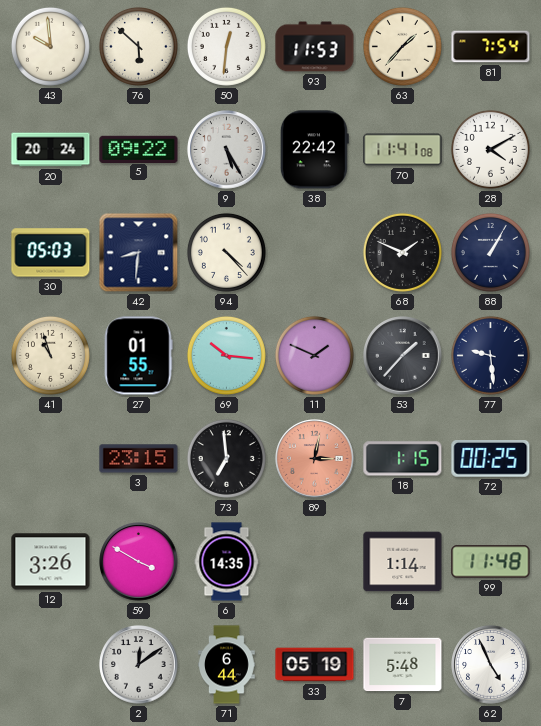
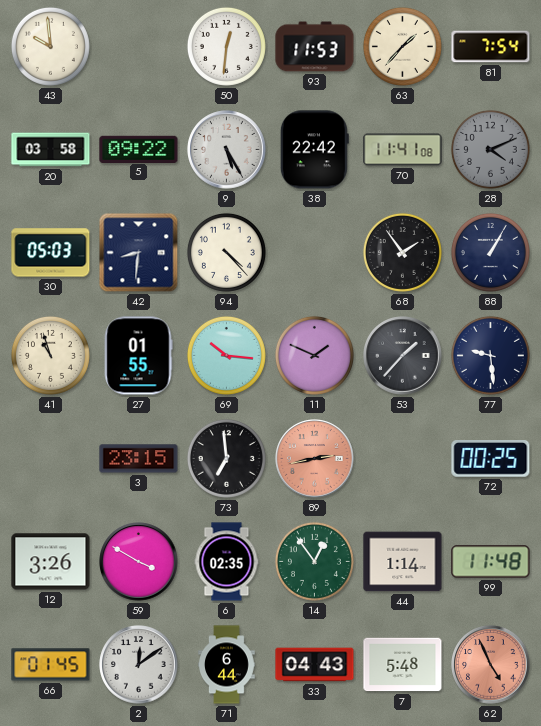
76: 5:52 -> none (138, 46)
20: 20:24 -> 03:58 (51, 150)
28: 4:10 -> 4:11 (490, 149)
28 dial: white -> grey (490, 149)
68: 1:49 -> 1:54 (402, 252)
89: 3:02 -> 2:43 (315, 459)
18: 1:15 -> none (403, 459)
6: 14:35 -> 02:35 (227, 562)
14: none -> 12:54 (314, 561)
66: none -> 01:45 (51, 665)
33: 05:19 -> 04:43 (315, 665)
62 dial: white -> salmon (491, 665)
